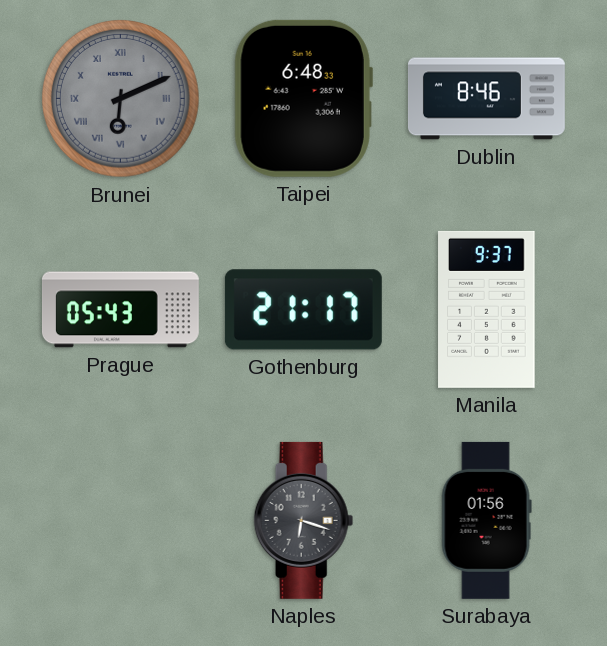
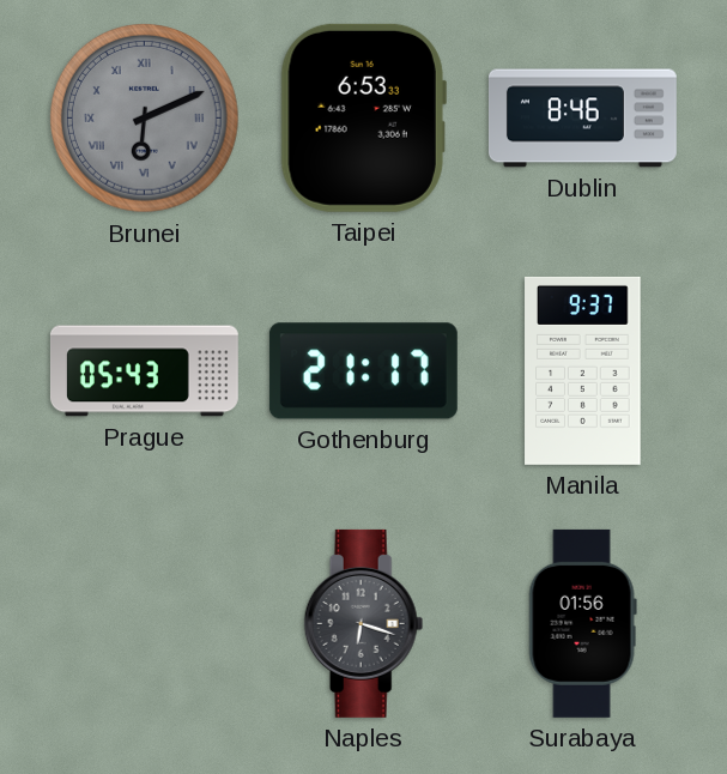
Taipei: 6:48 -> 6:53 (363, 117)
